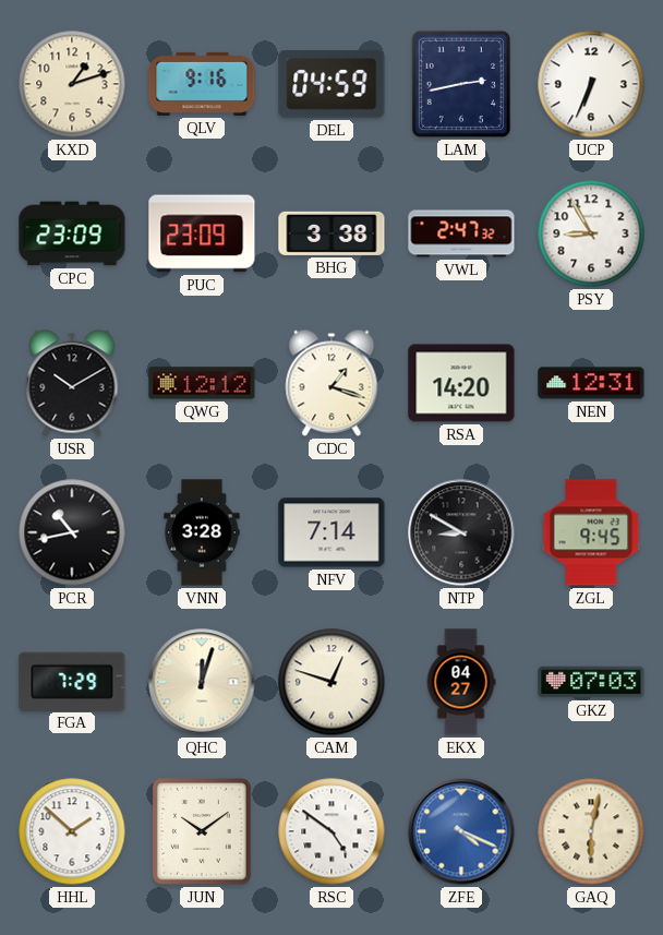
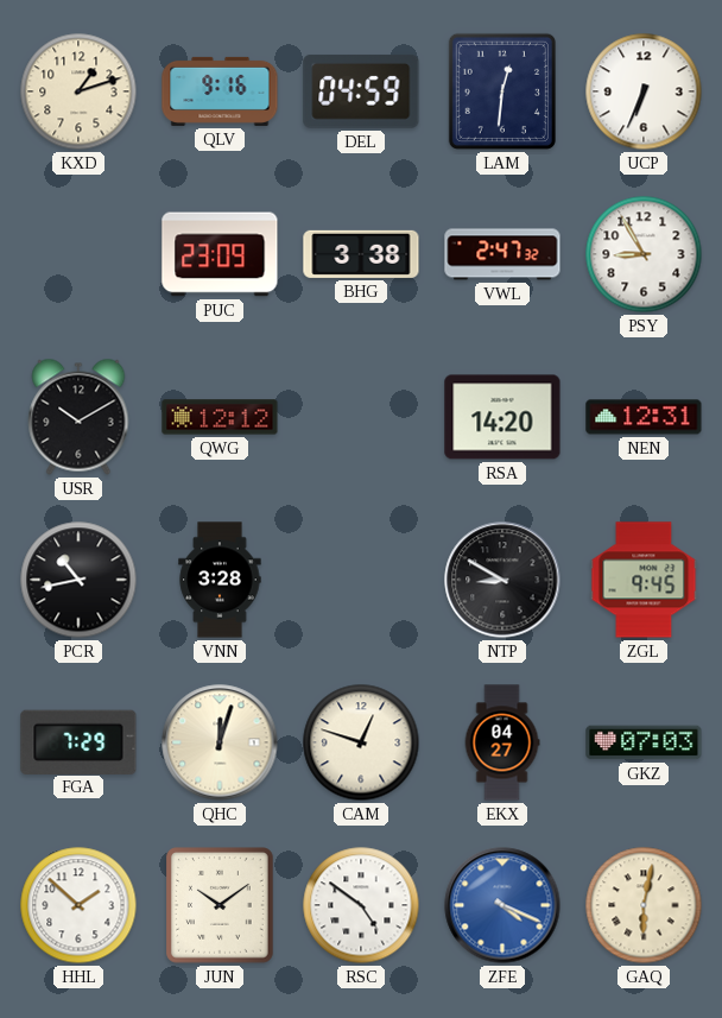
LAM: 2:43 -> 12:31 (502, 91)
CPC: 23:09 -> none (72, 233)
CDC: 1:18 -> none (331, 383)
NFV: 7:14 -> none (331, 532)
